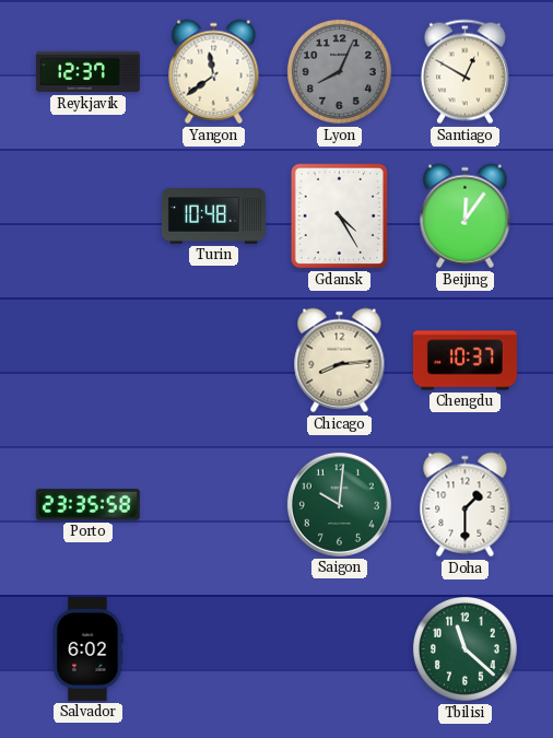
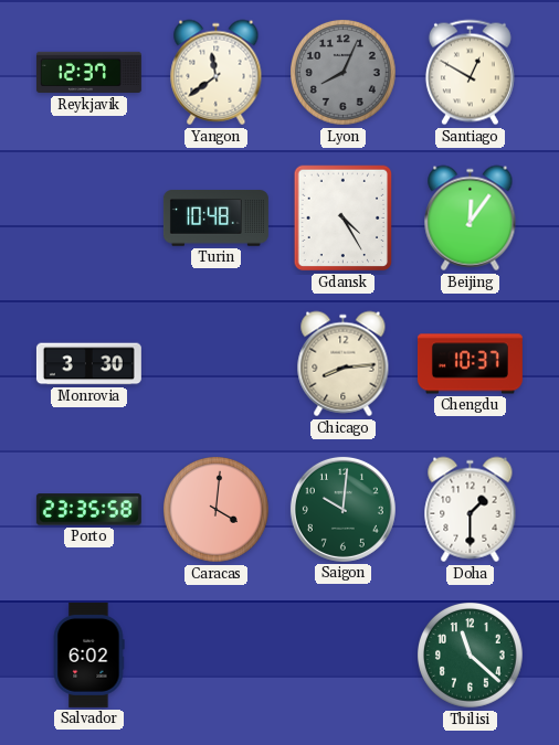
Monrovia: none -> 3:30 (88, 364)
Caracas: none -> 4:01 (217, 510)
